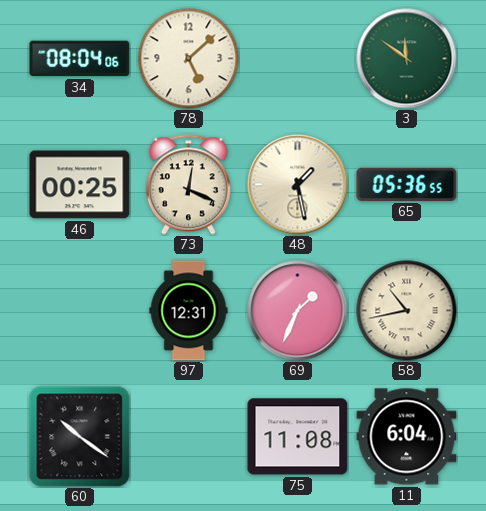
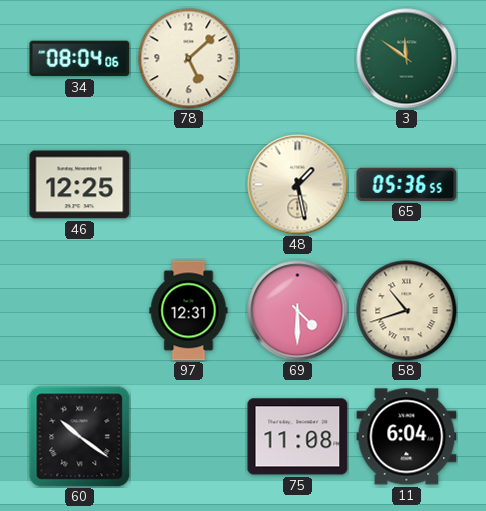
46: 00:25 -> 12:25 (80, 185)
73: 12:19 -> none (188, 185)
69: 1:34 -> 4:30 (298, 311)
58: 10:43 -> 10:42 (407, 311)
